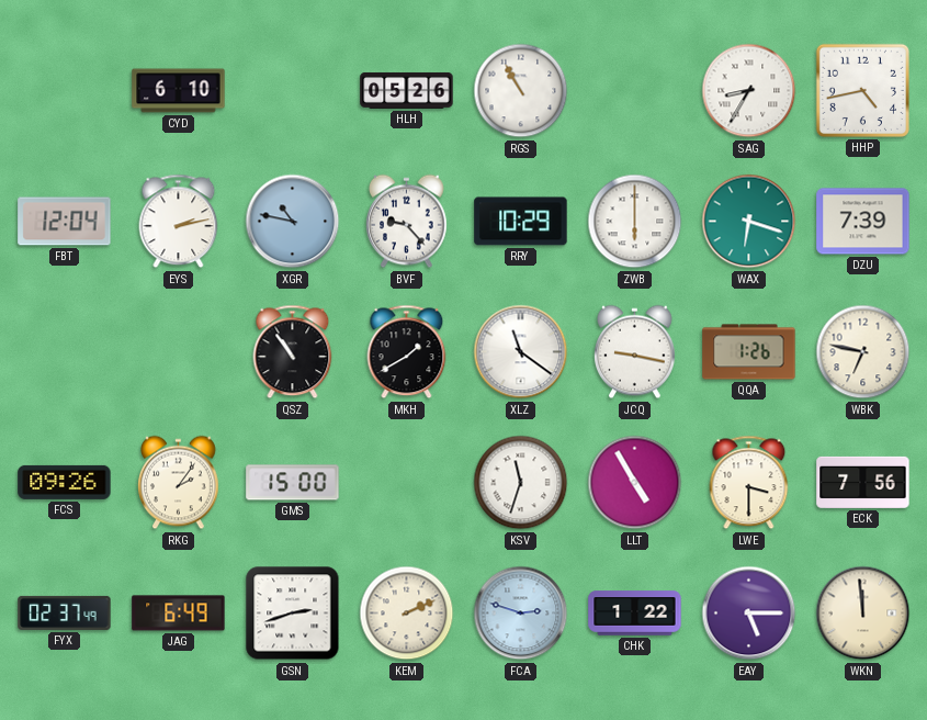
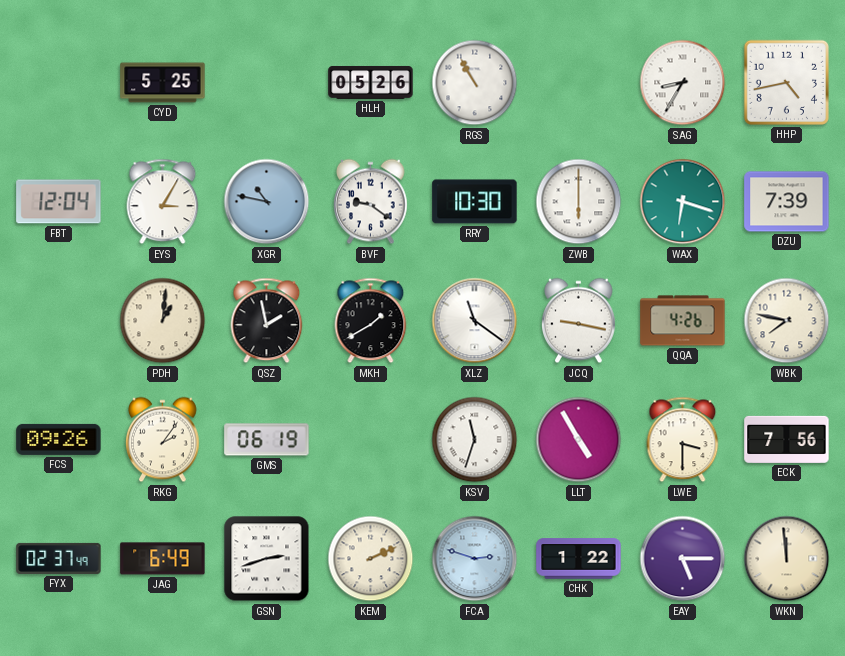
CYD: 6:10 -> 5:25 (163, 83)
EYS: 2:13 -> 3:05 (163, 202)
BVF: 9:23 -> 9:21 (371, 202)
RRY: 10:29 -> 10:30 (475, 202)
PDH: none -> 1:01 (163, 321)
QSZ: 10:54 -> 1:58 (267, 321)
QQA: 1:26 -> 4:26 (683, 321)
WBK: 6:47 -> 7:47 (787, 321)
GMS: 15:00 -> 06:19 (267, 440)
